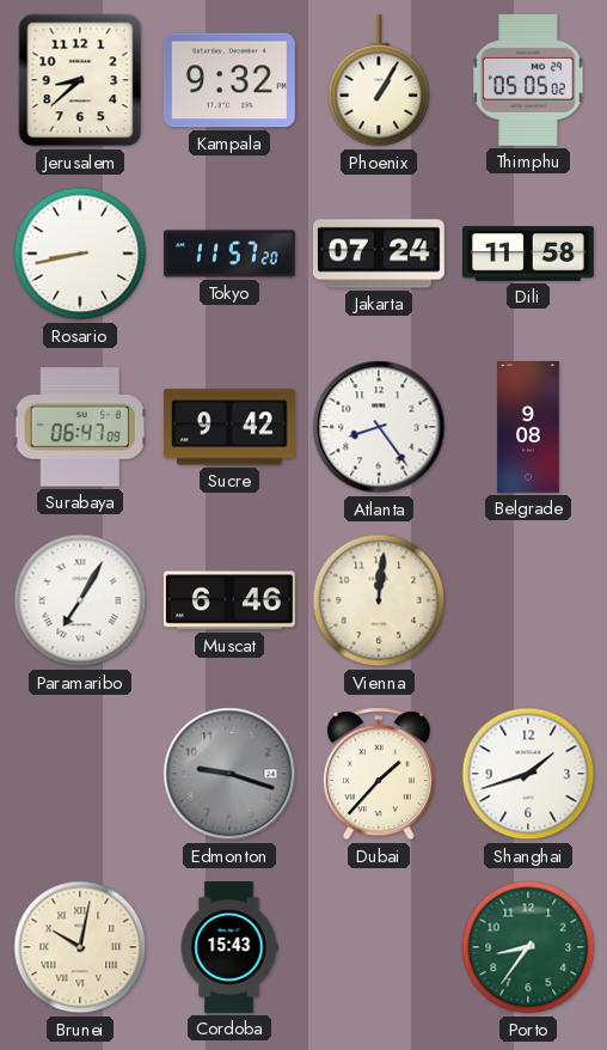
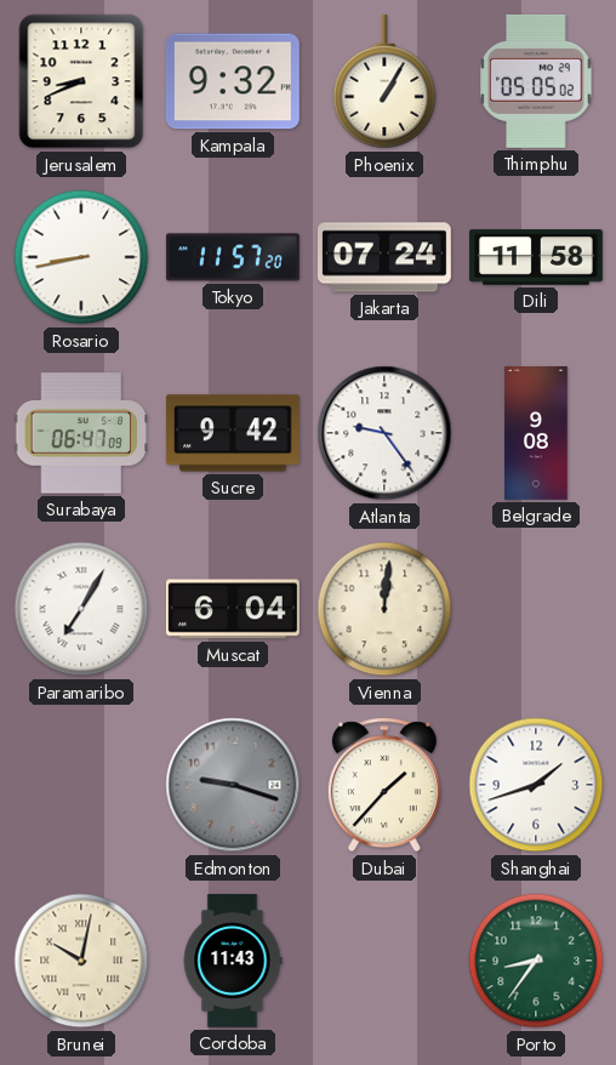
Jerusalem: 8:38 -> 8:41 (81, 81)
Atlanta: 8:24 -> 9:24 (384, 433)
Muscat: 6:46 -> 6:04 (233, 609)
Cordoba: 15:43 -> 11:43 (233, 962)
